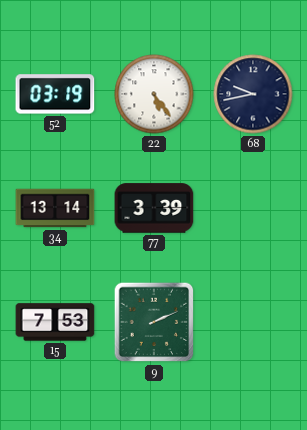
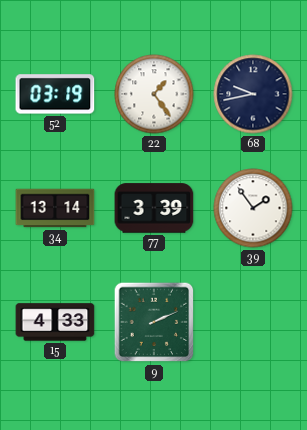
22: 5:24 -> 1:24 (154, 94)
39: none -> 1:54 (253, 208)
15: 7:53 -> 4:33 (55, 322)
